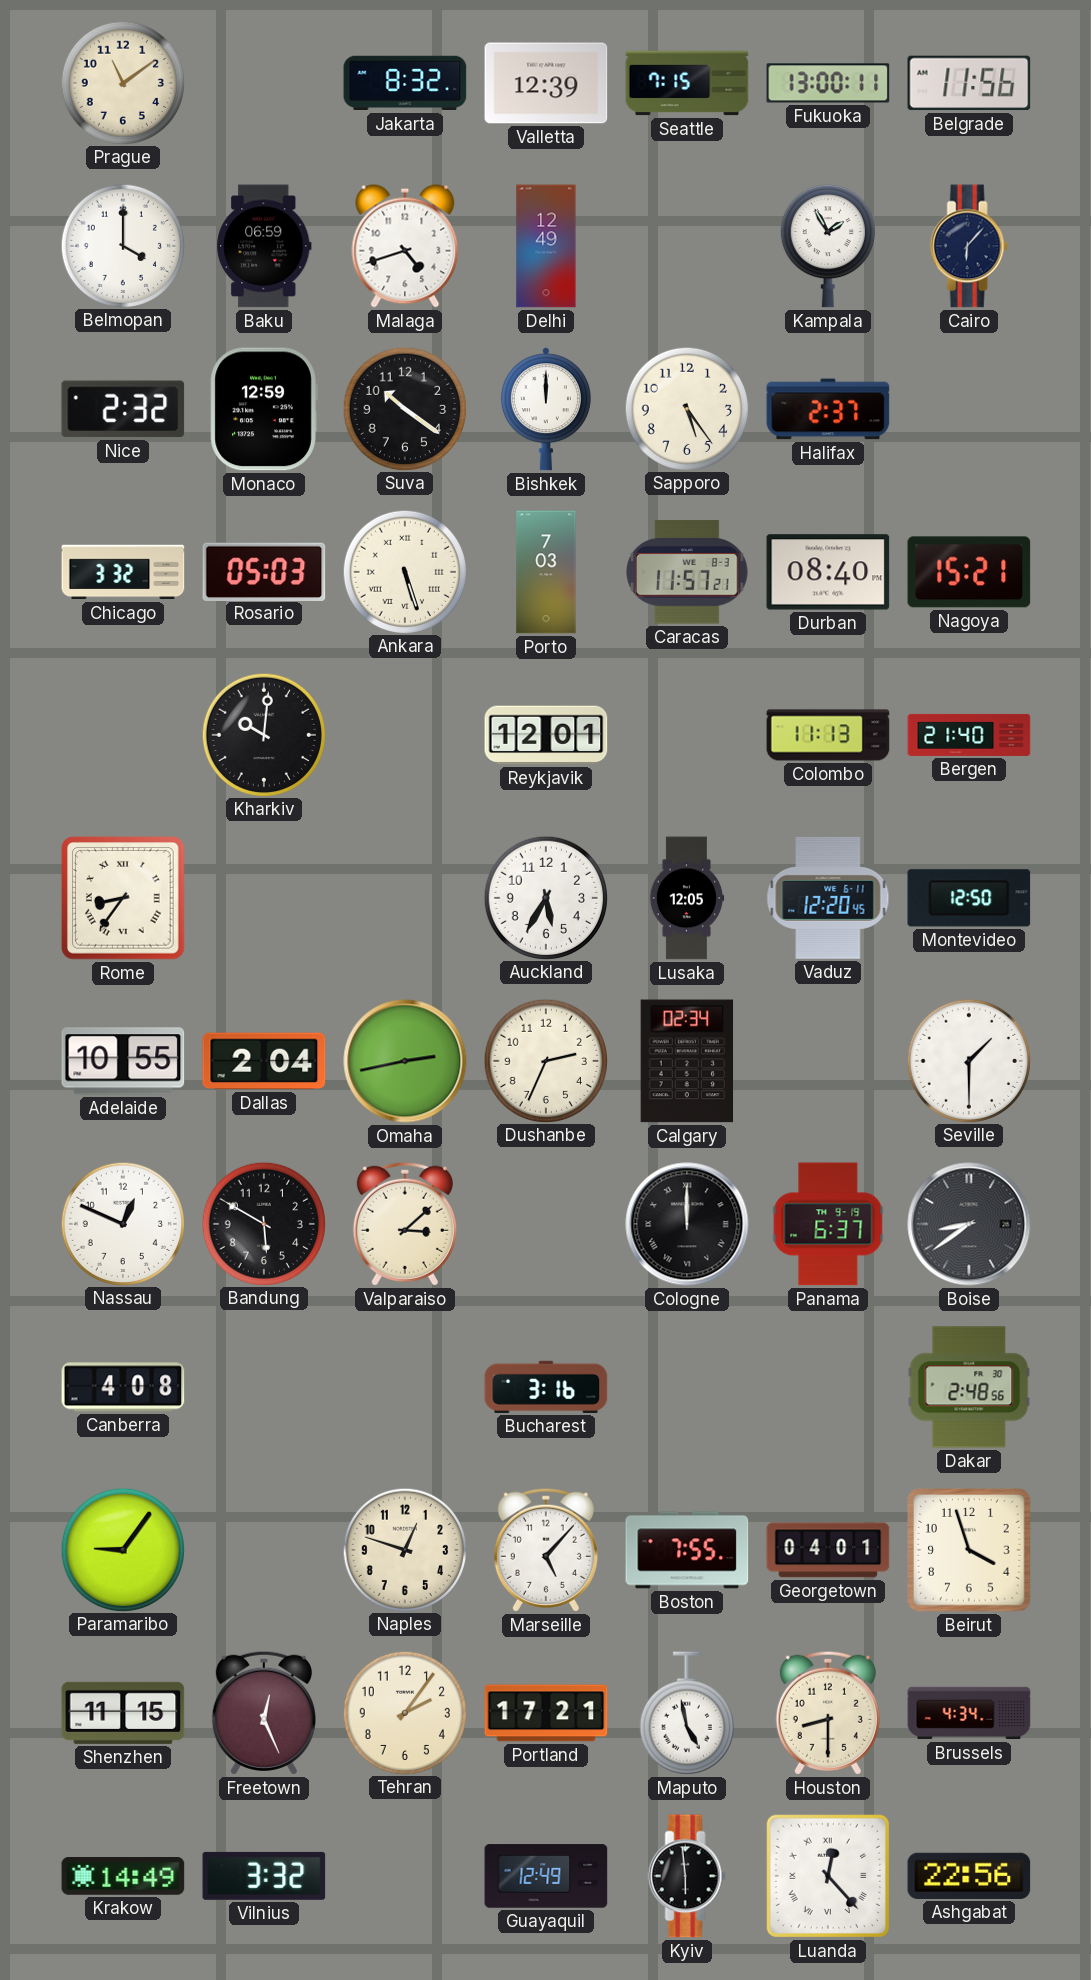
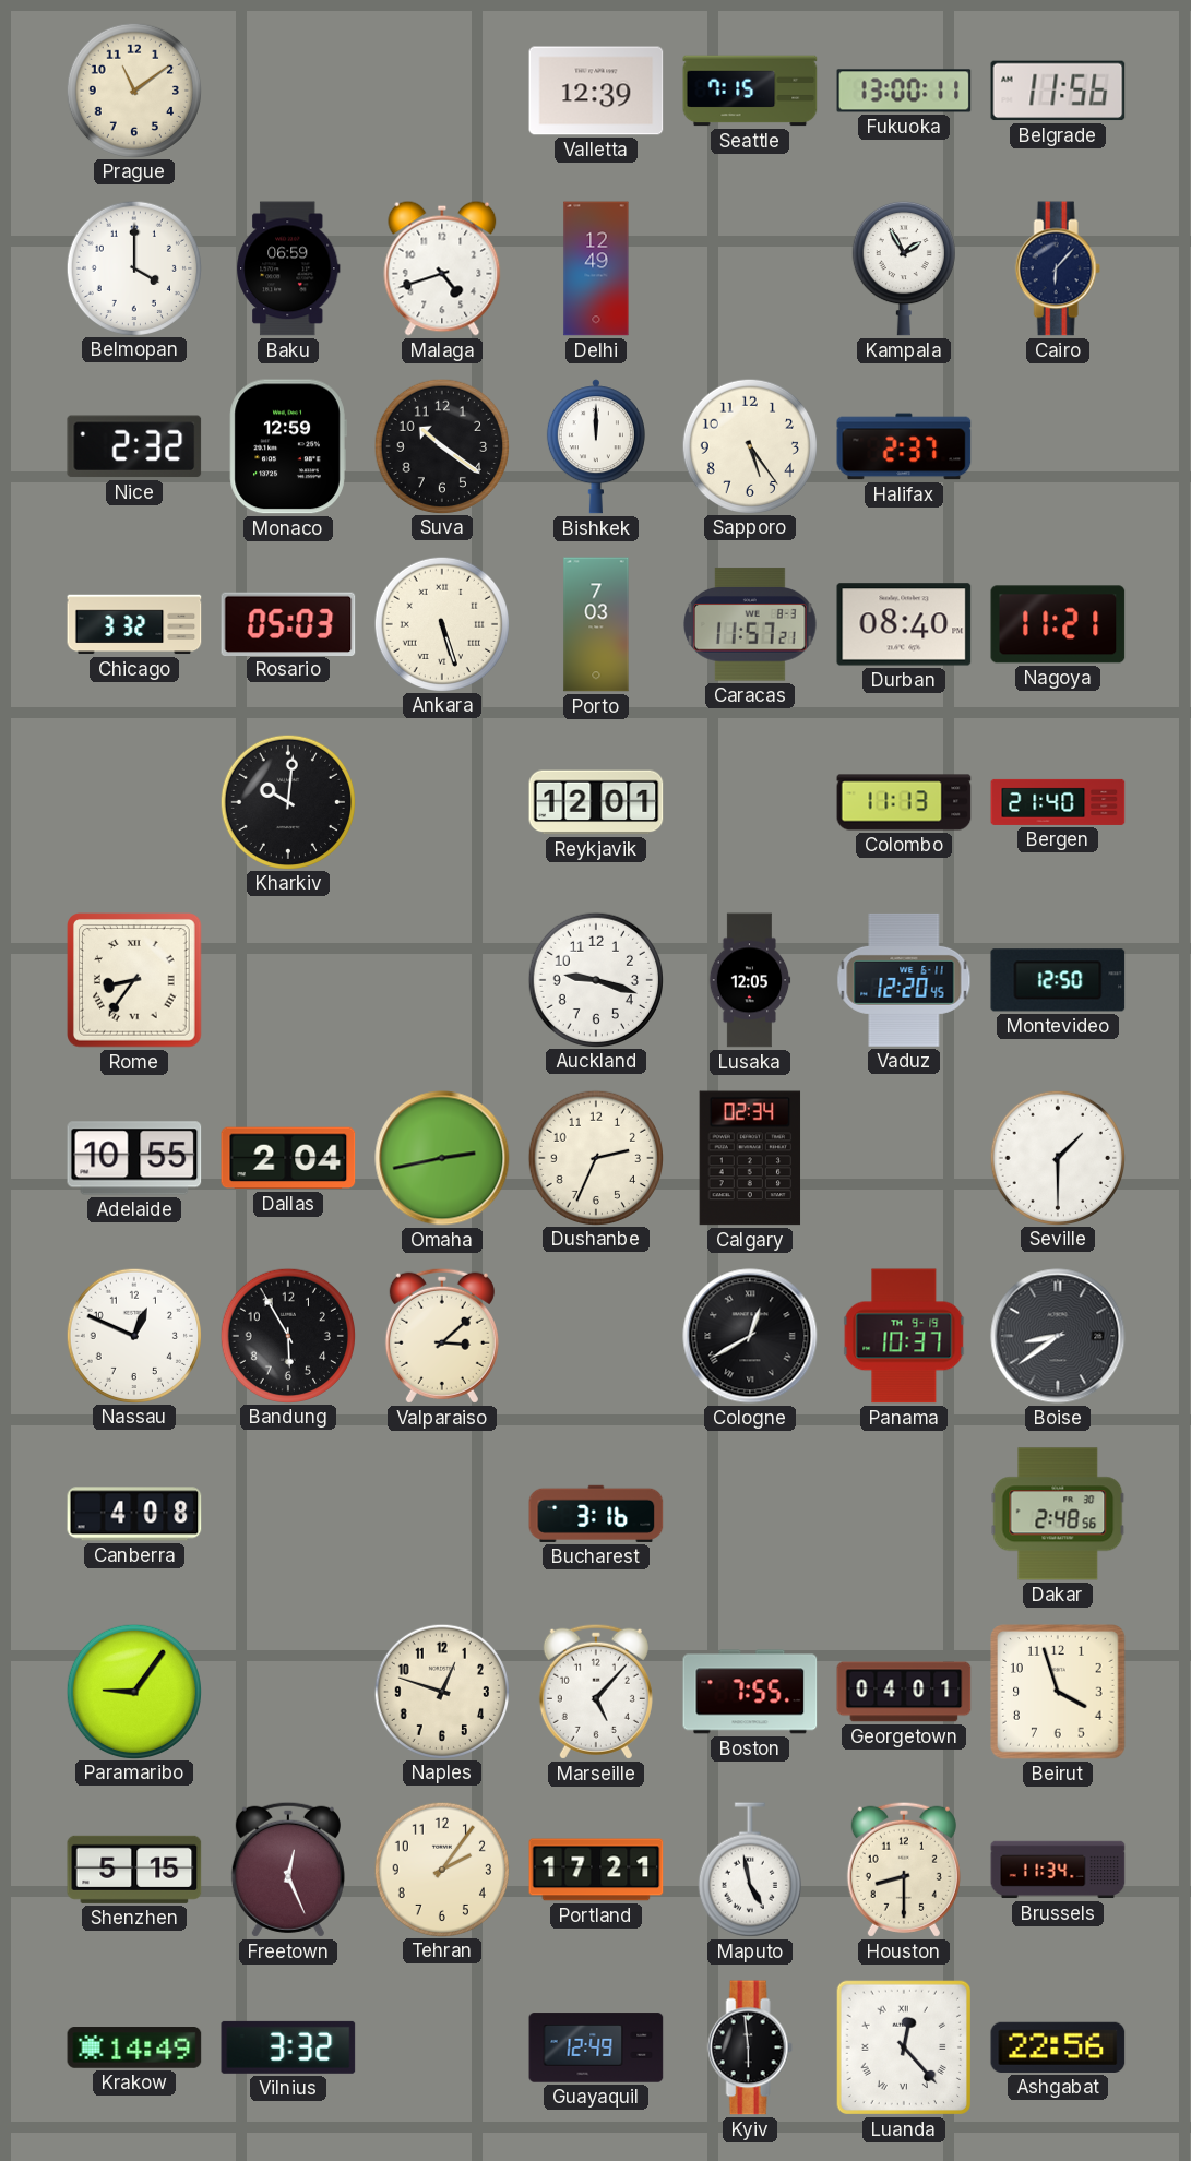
Jakarta: 8:32 -> none (405, 83)
Nagoya: 15:21 -> 11:21 (1058, 624)
Auckland: 5:35 -> 9:18 (595, 979)
Bandung: 5:50 -> 5:55 (287, 1335)
Cologne: 12:00 -> 12:40 (750, 1336)
Panama: 6:37 -> 10:37 (904, 1336)
Shenzhen: 11:15 -> 5:15 (134, 1870)
Brussels: 4:34 -> 11:34 (1058, 1870)
